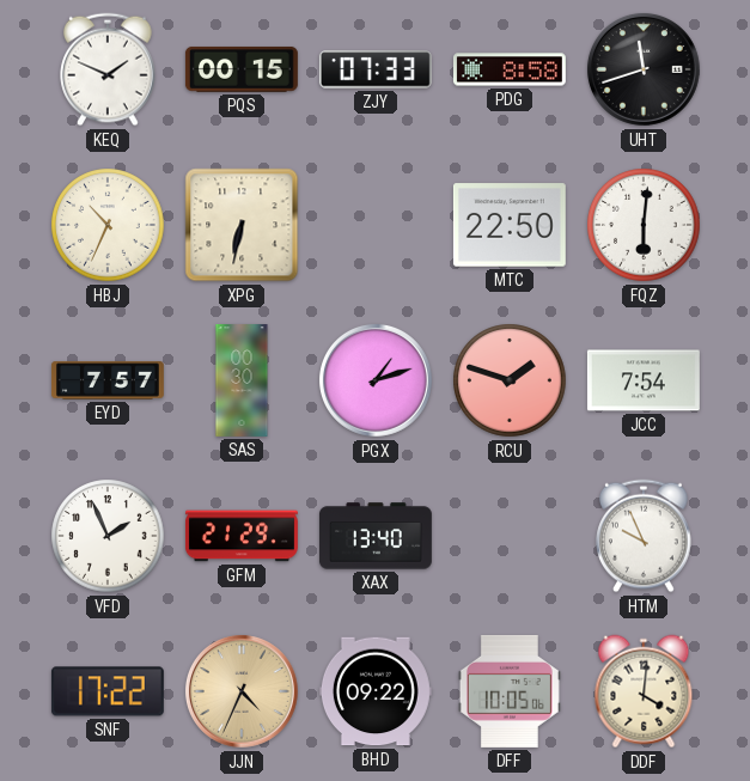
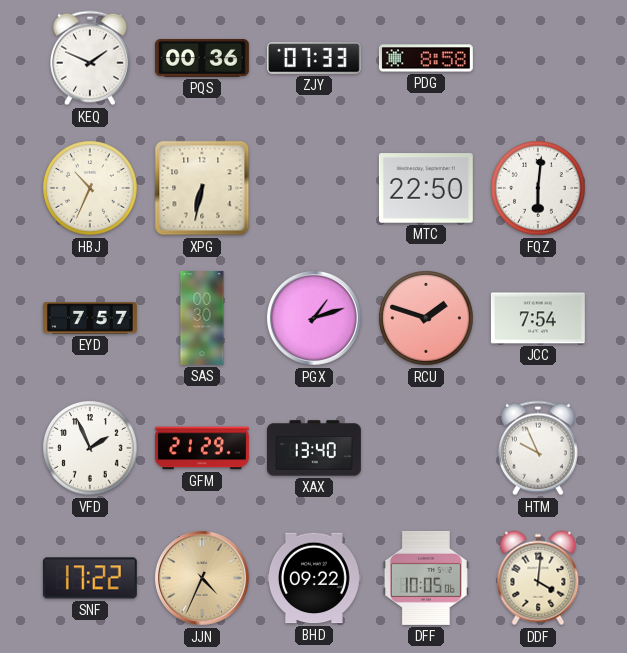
PQS: 00:15 -> 00:36 (202, 58)
UHT: 11:42 -> none (644, 69)
